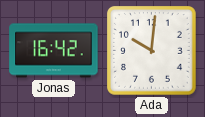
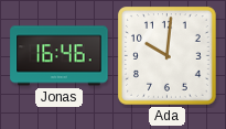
Jonas: 16:42 -> 16:46 (60, 56)
